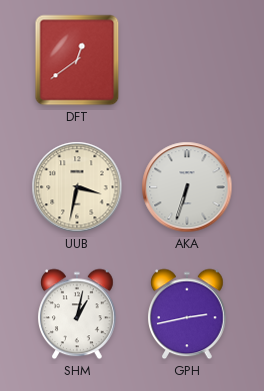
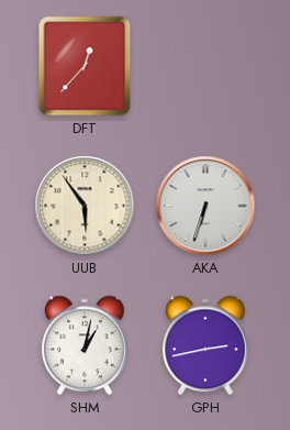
DFT: 12:39 -> 12:37 (85, 66)
UUB: 3:32 -> 5:54 (85, 206)
